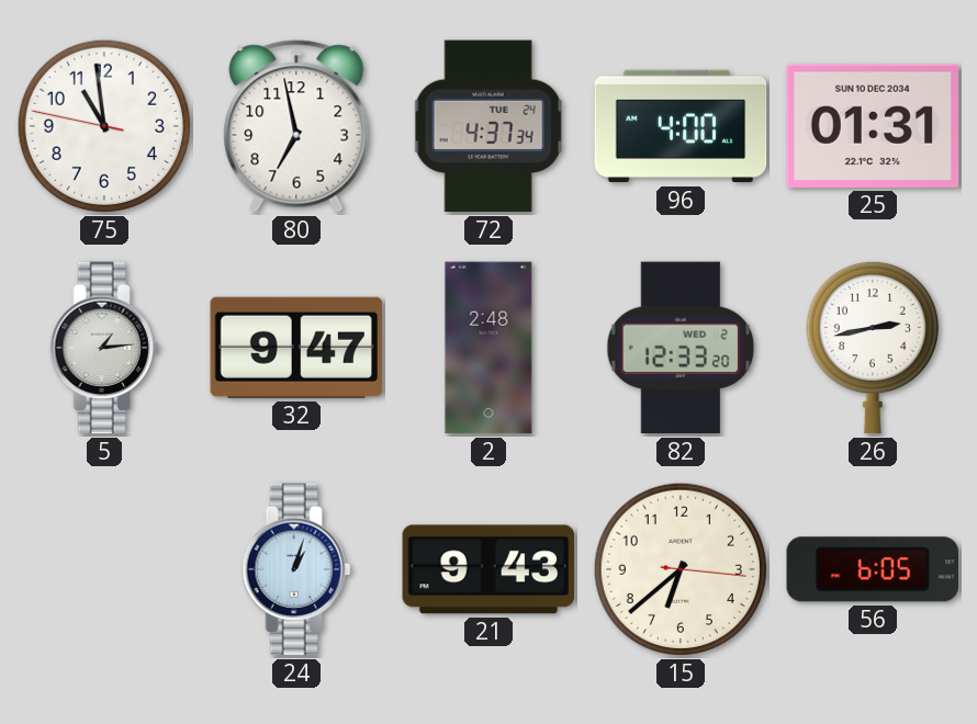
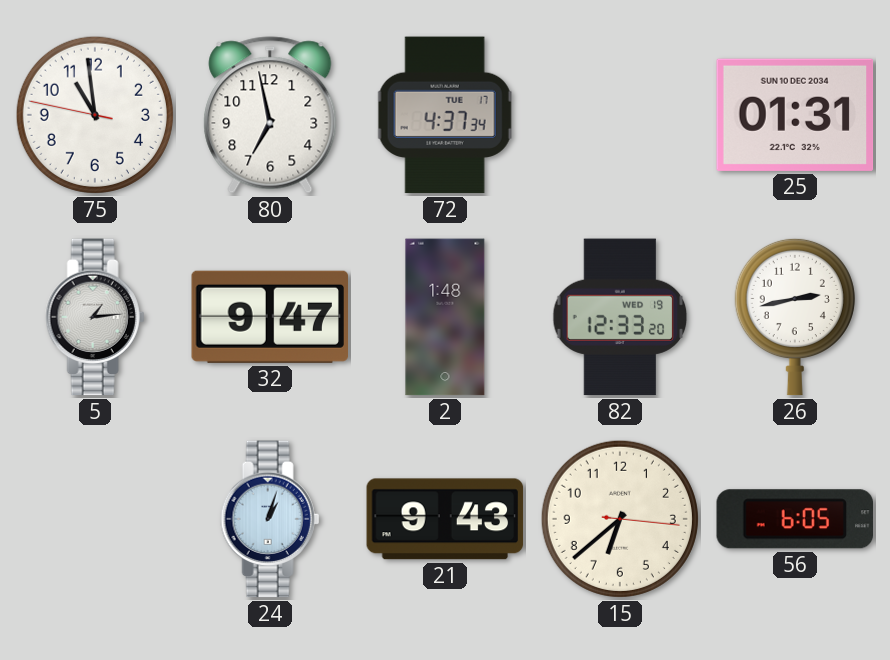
72 date: TUE 24 -> TUE 17 (445, 115)
96: 4:00 -> none (681, 126)
2: 2:48 -> 1:48 (445, 317)
82 date: WED 2 -> WED 19 (620, 317)
